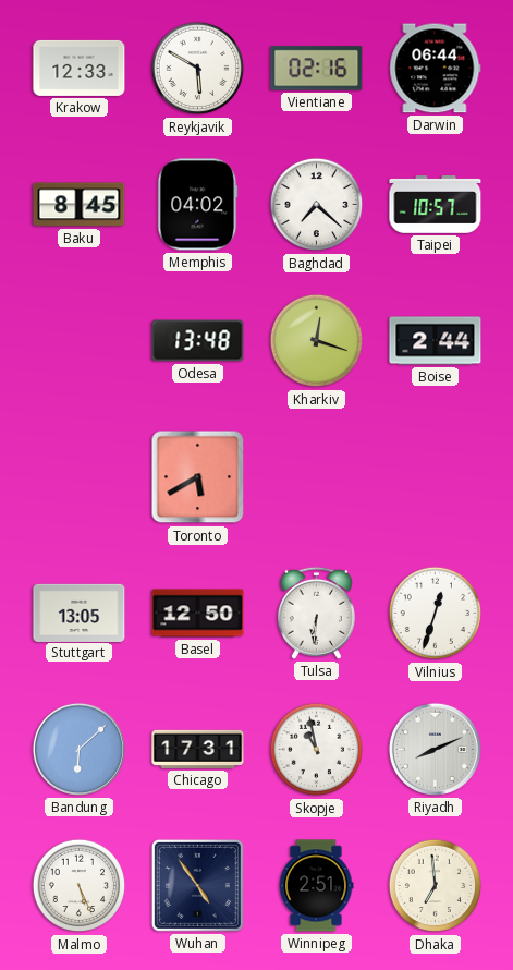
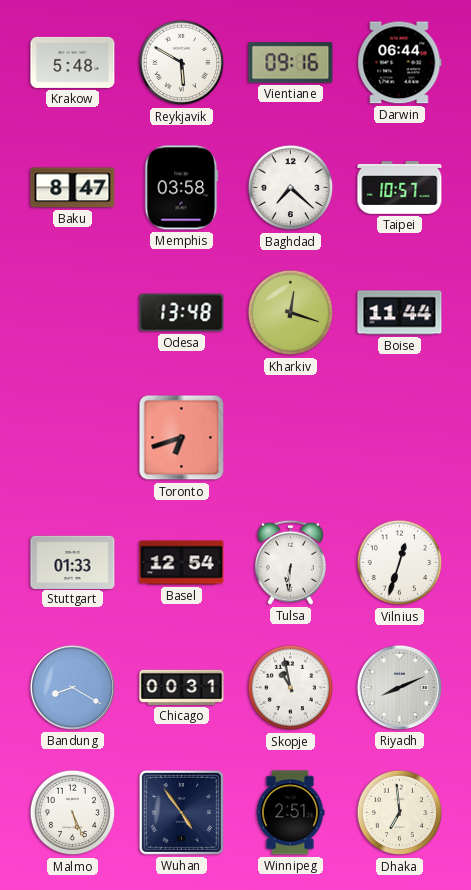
Krakow: 12:33 -> 5:48 (73, 62)
Vientiane: 02:16 -> 09:16 (291, 63)
Baku: 8:45 -> 8:47 (73, 188)
Memphis: 04:02 -> 03:58 (182, 188)
Boise: 2:44 -> 11:44 (400, 313)
Toronto: 5:40 -> 6:42 (182, 438)
Stuttgart: 13:05 -> 01:33 (73, 562)
Basel: 12:50 -> 12:54 (182, 563)
Bandung: 6:08 -> 8:20 (72, 687)
Chicago: 17:31 -> 00:31 (182, 687)
